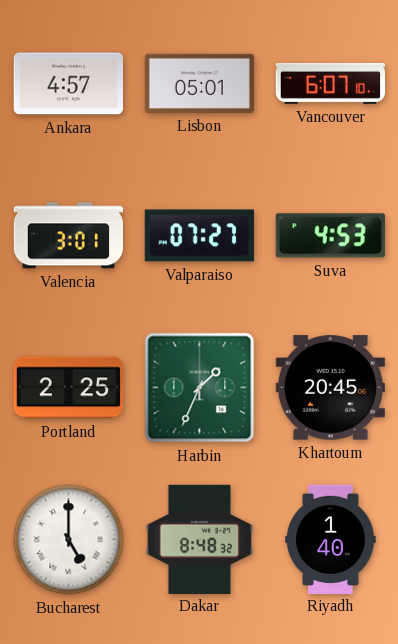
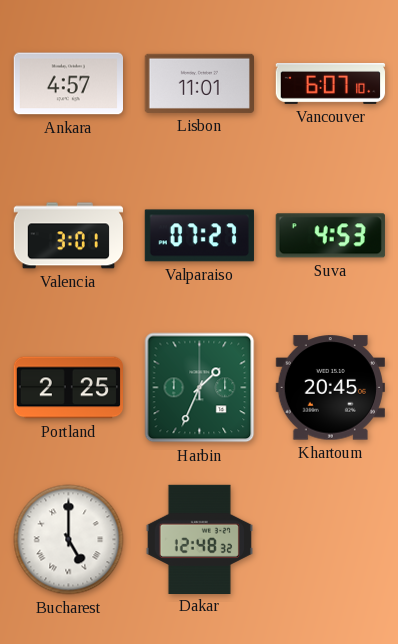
Lisbon: 05:01 -> 11:01 (199, 83)
Dakar: 8:48 -> 12:48 (199, 539)
Riyadh: 1:40 -> none (331, 539)
